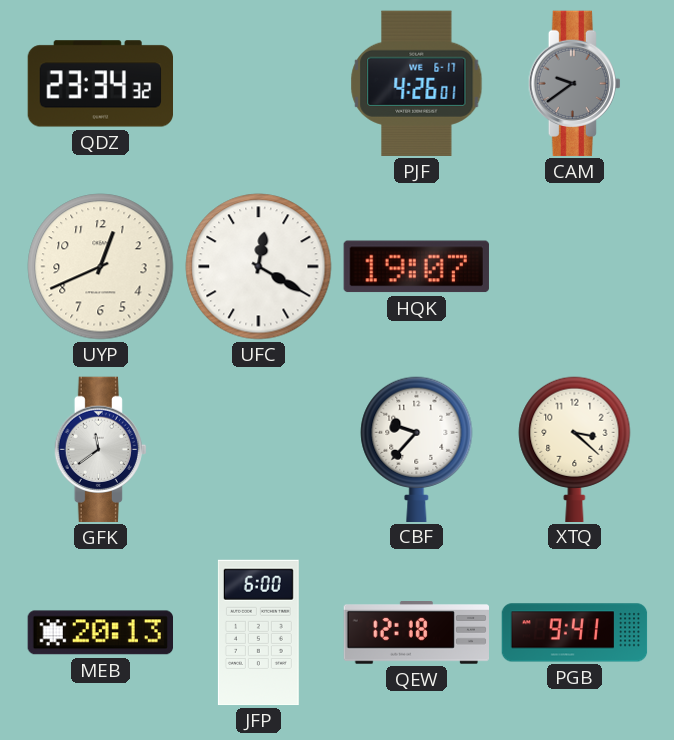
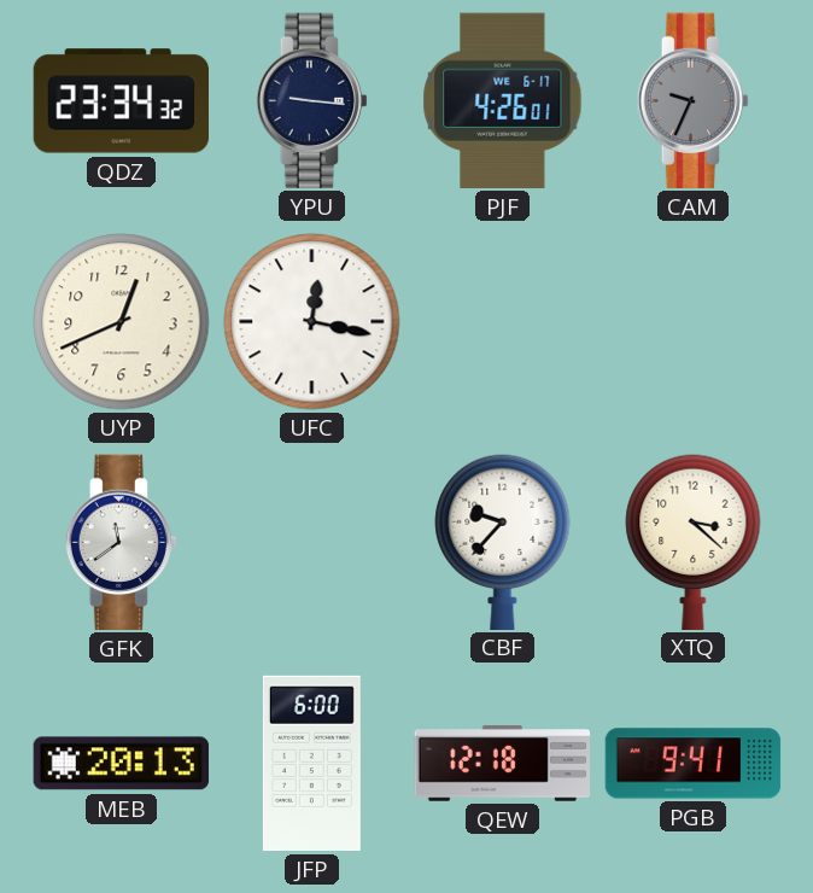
YPU: none -> 9:16 (311, 101)
CAM: 9:39 -> 9:34 (692, 101)
UFC: 12:20 -> 12:17 (312, 322)
HQK: 19:07 -> none (416, 267)
